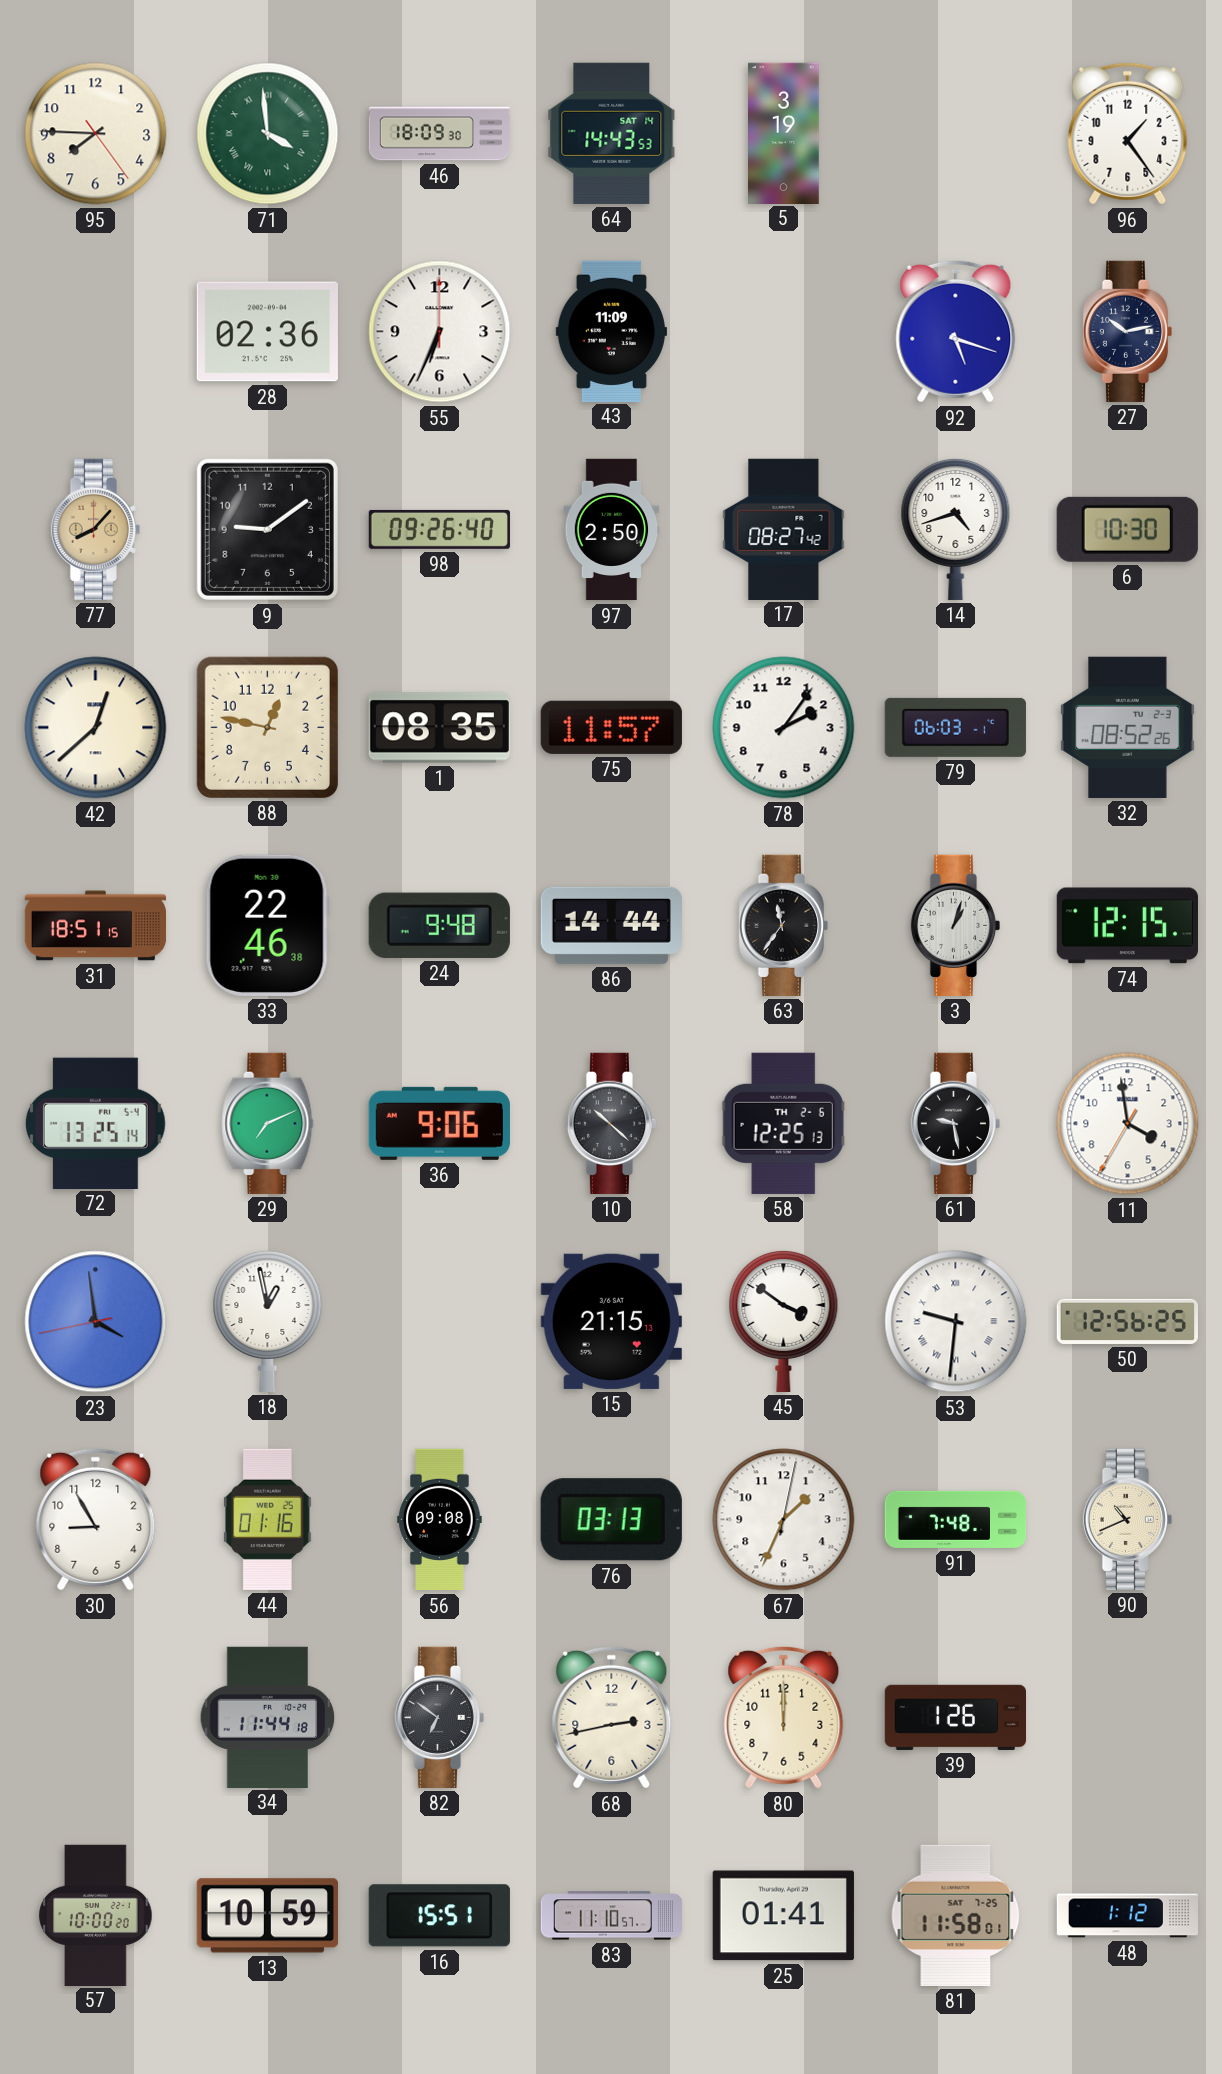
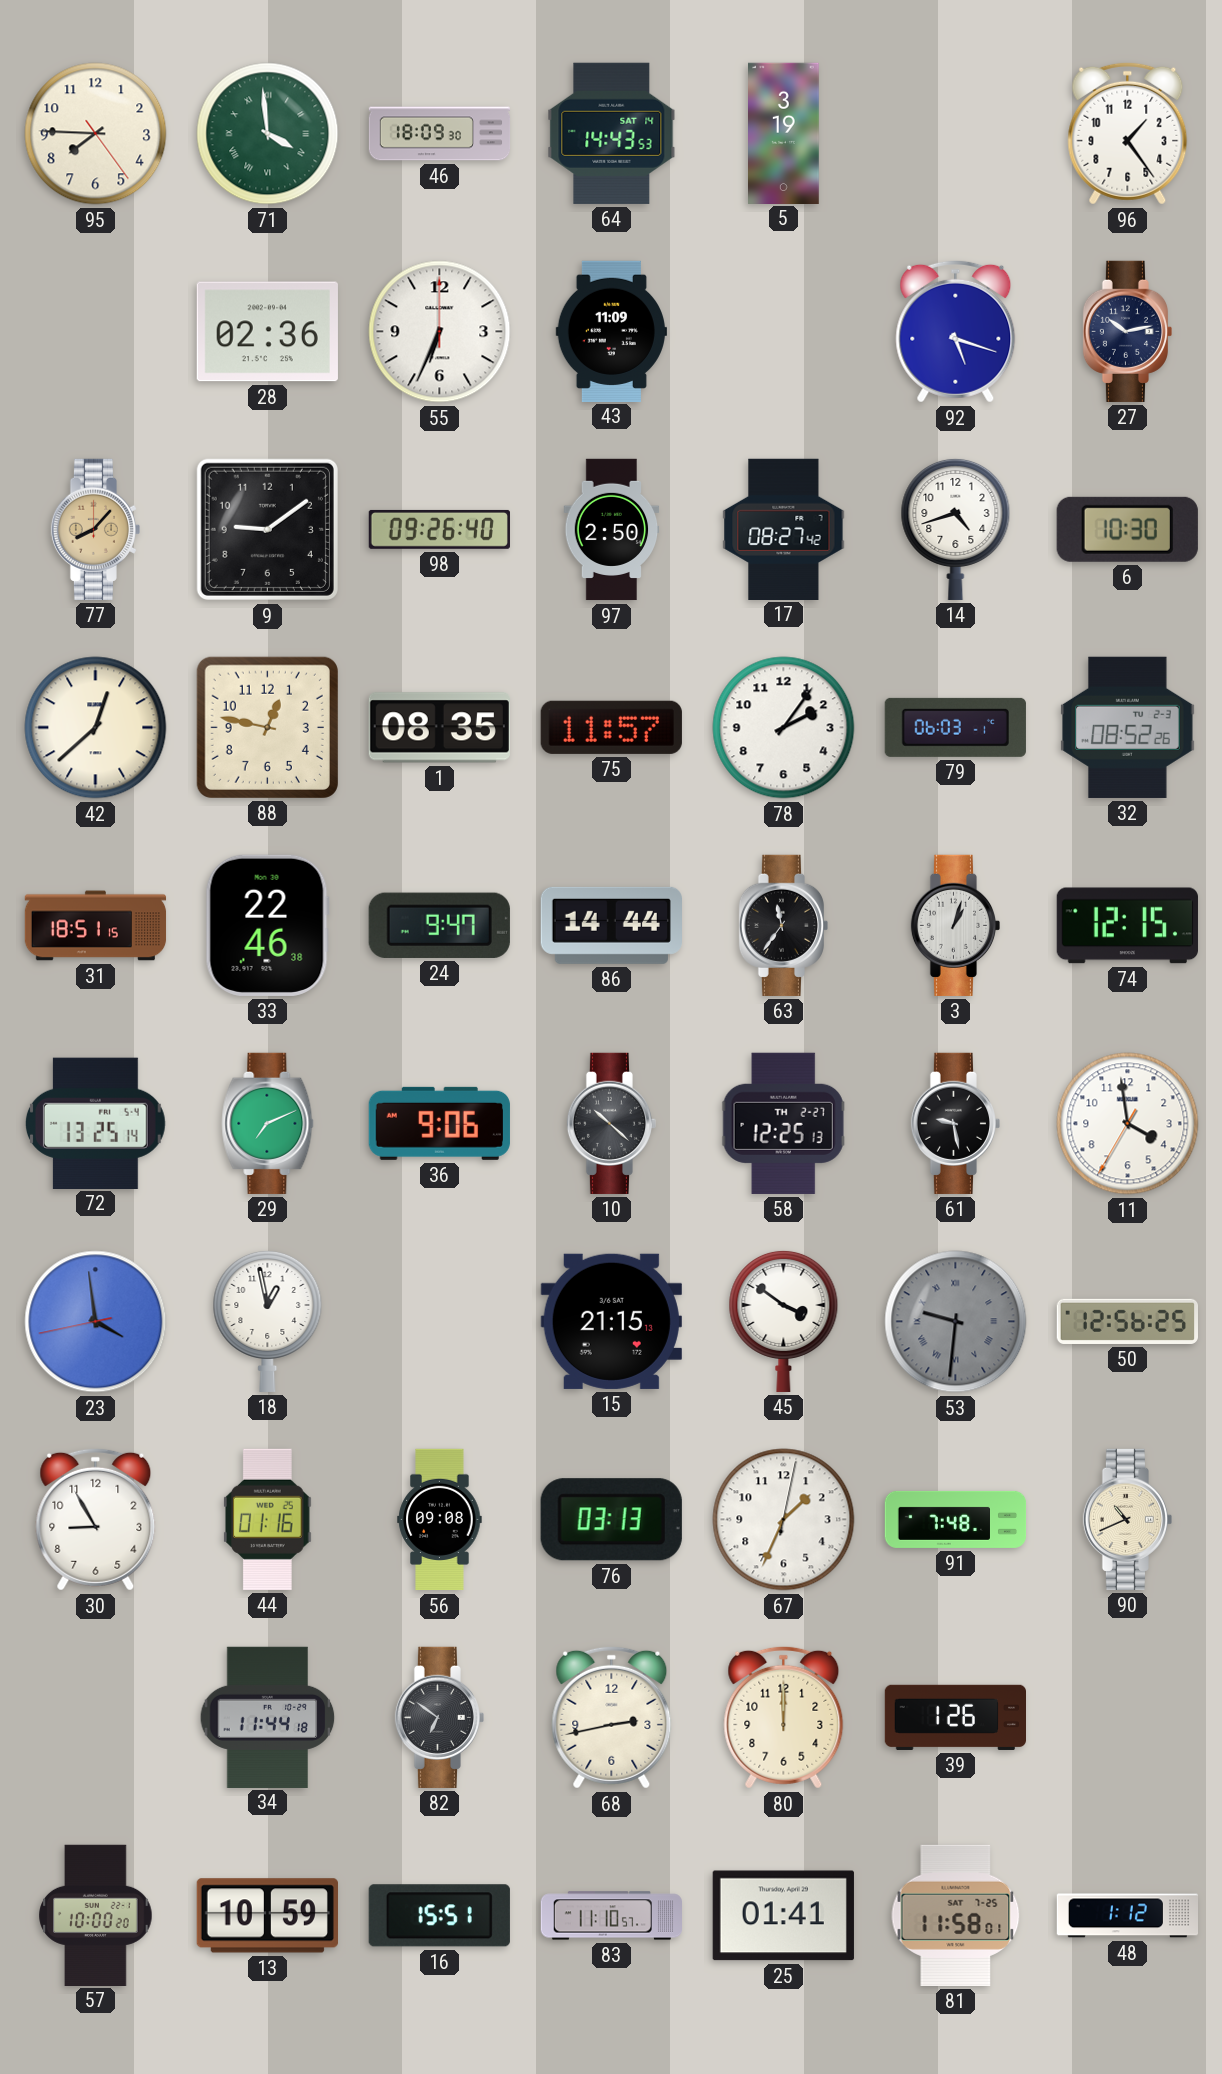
24: 9:48 -> 9:47 (439, 925)
58 date: TH 2-6 -> TH 2-27 (783, 1123)
53 dial: white -> grey (956, 1322)
